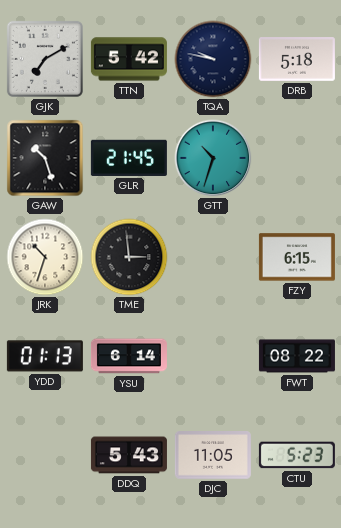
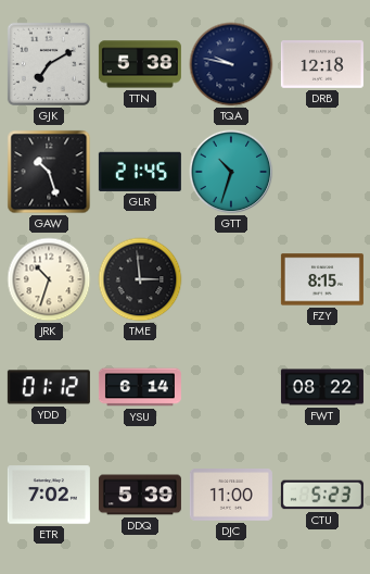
TTN: 5:42 -> 5:38 (140, 64)
DRB: 5:18 -> 12:18 (322, 64)
FZY: 6:15 -> 8:15 (322, 279)
YDD: 01:13 -> 01:12 (49, 387)
ETR: none -> 7:02 (49, 495)
DDQ: 5:43 -> 5:39 (140, 495)
DJC: 11:05 -> 11:00 (231, 496)
